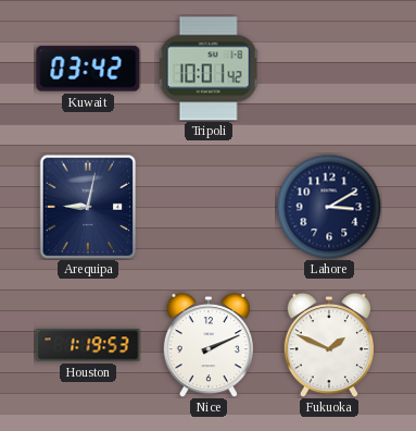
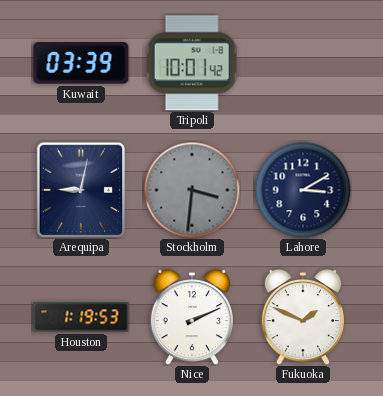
Kuwait: 03:42 -> 03:39 (81, 63)
Stockholm: none -> 3:31 (192, 190)
